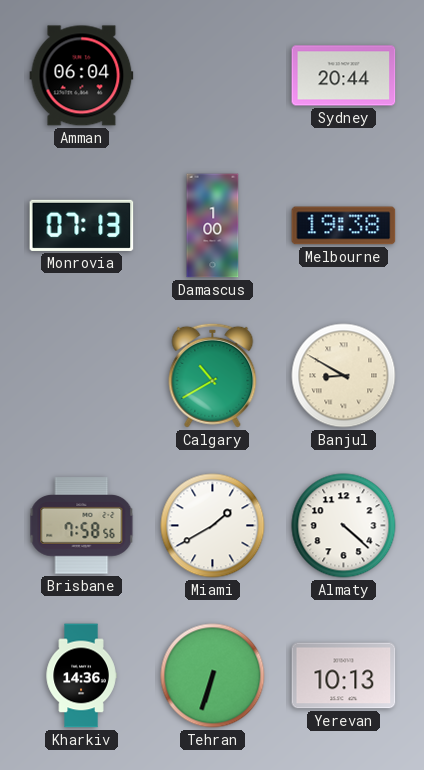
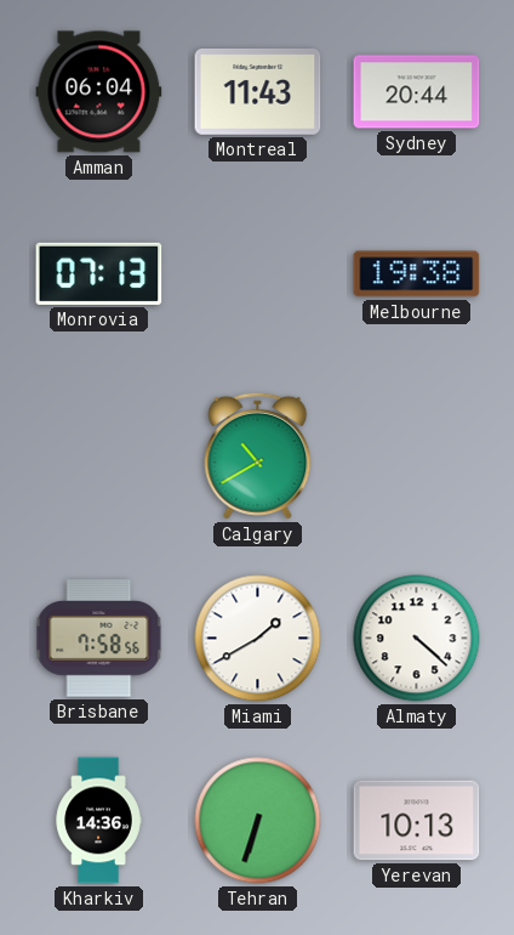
Montreal: none -> 11:43 (258, 91)
Damascus: 1:00 -> none (213, 226)
Banjul: 8:50 -> none (344, 376)
